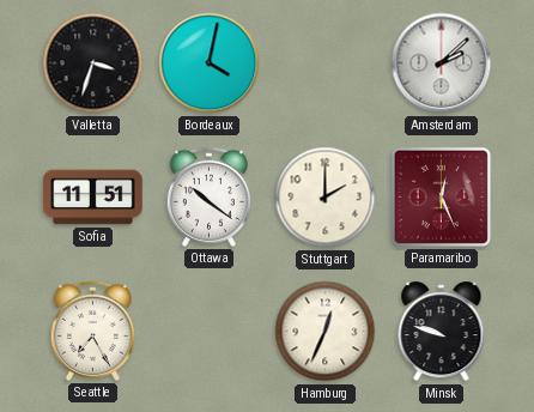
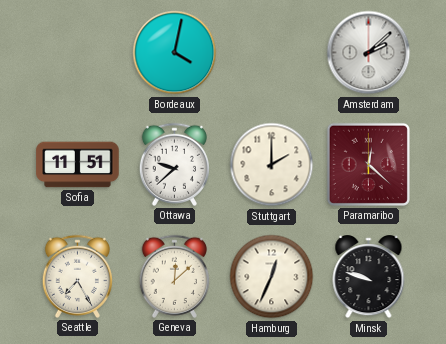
Valletta: 3:33 -> none (93, 63)
Ottawa: 10:21 -> 9:38 (174, 164)
Paramaribo: 12:26 -> 12:22 (368, 164)
Geneva: none -> 12:08 (174, 276)
